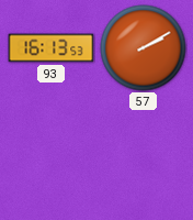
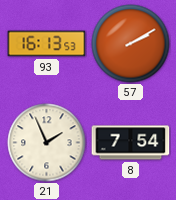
21: none -> 1:56 (47, 143)
8: none -> 7:54 (131, 143)
